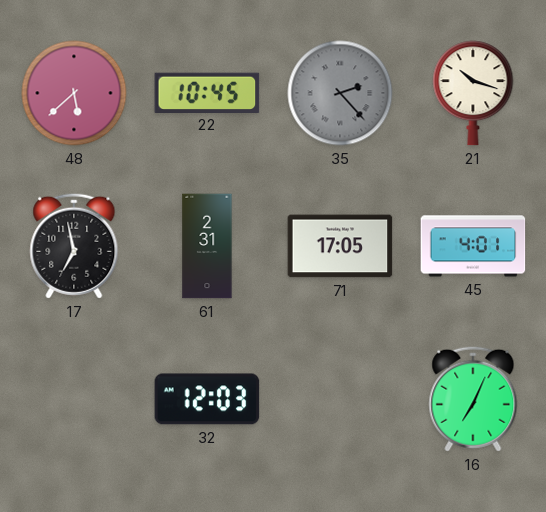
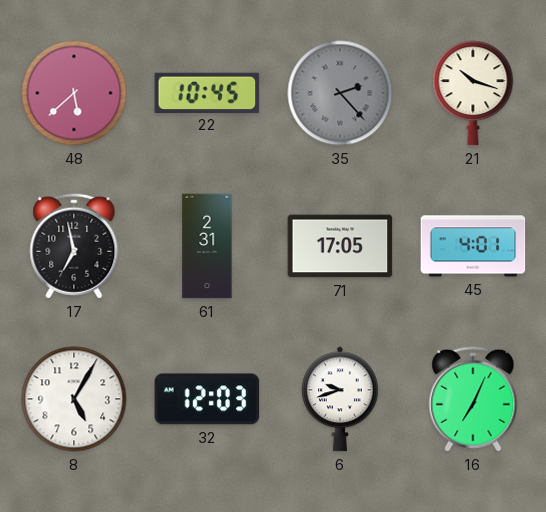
8: none -> 5:05 (74, 399)
6: none -> 9:42 (341, 399)
